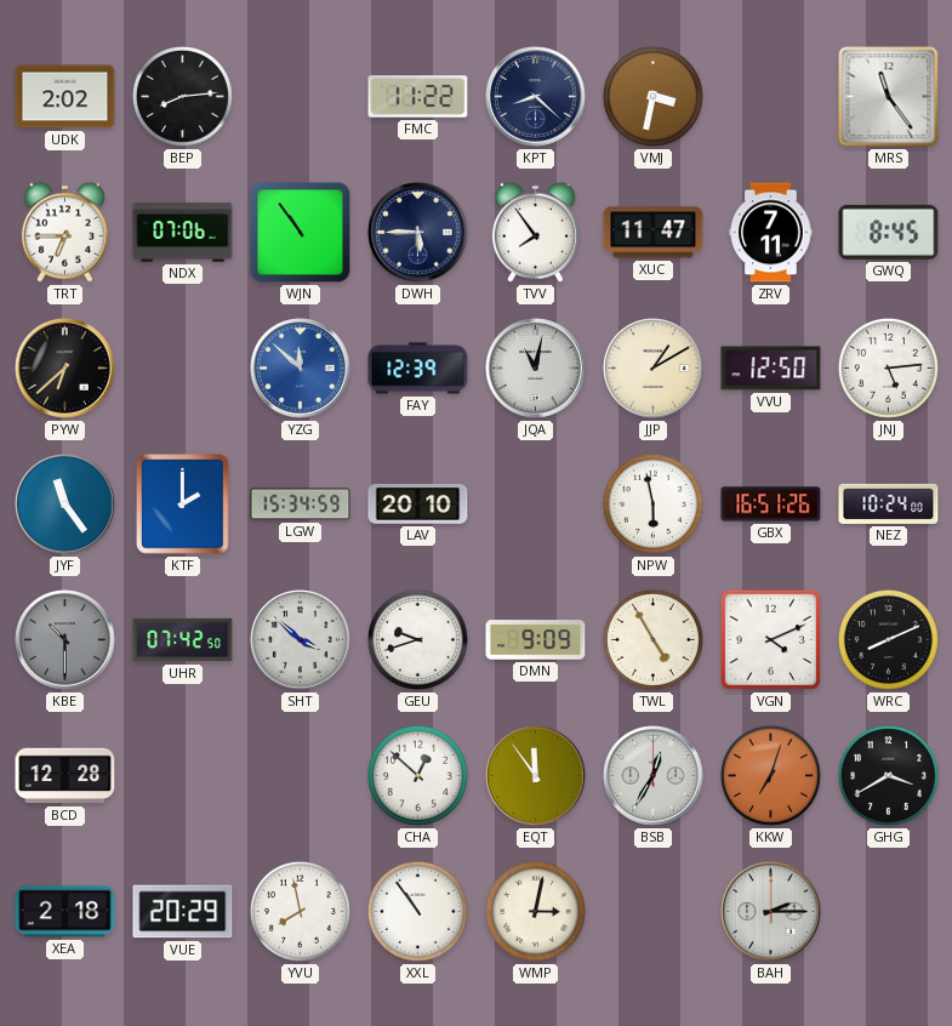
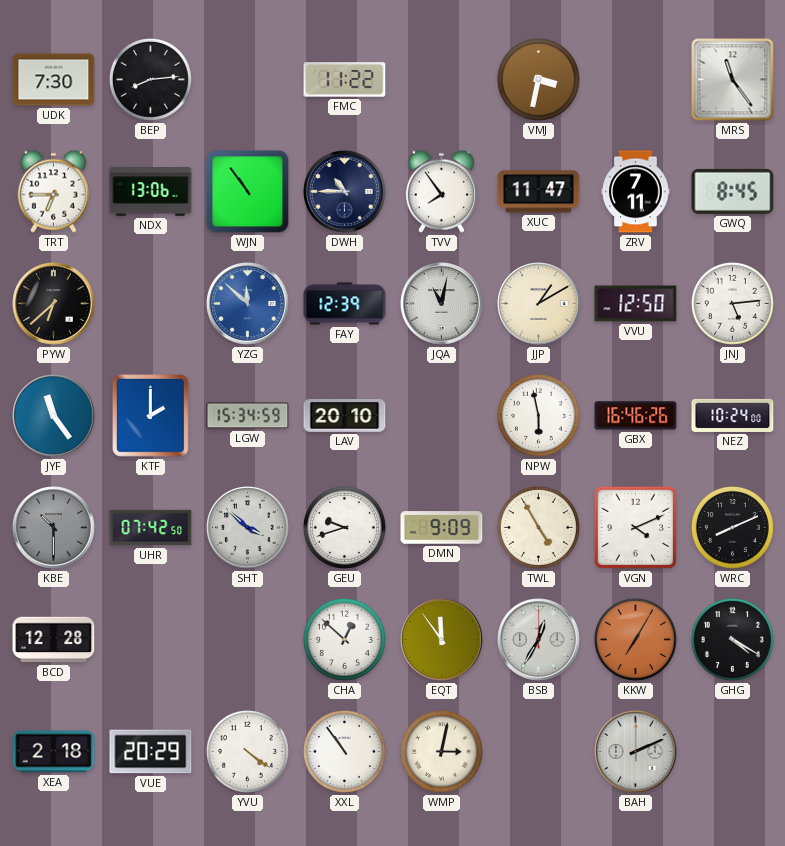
UDK: 2:02 -> 7:30 (54, 80)
KPT: 8:22 -> none (536, 97)
NDX: 07:06 -> 13:06 (151, 192)
DWH: 5:45 -> 10:45 (345, 192)
GBX: 16:51 -> 16:46 (636, 416)
KKW: 7:03 -> 7:05 (635, 639)
GHG: 3:40 -> 4:20 (732, 639)
YVU: 7:58 -> 4:21 (247, 751)
BAH: 2:15 -> 2:11 (636, 752)
